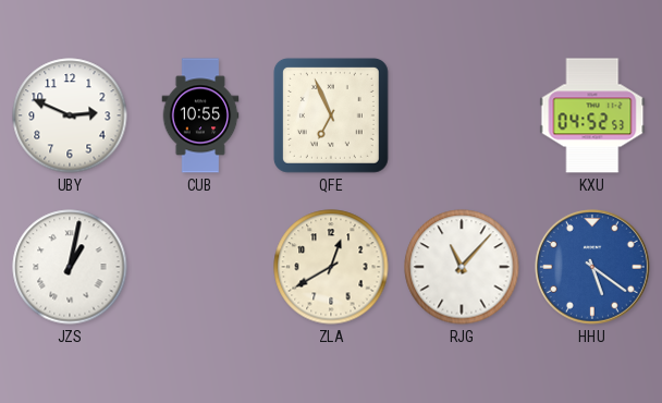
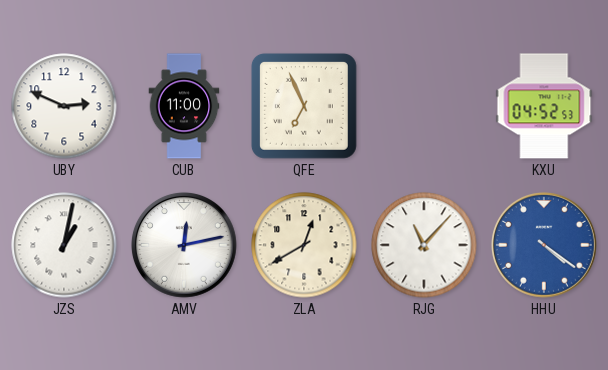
CUB: 10:55 -> 11:00 (184, 106)
AMV: none -> 12:13 (184, 245)
HHU: 5:21 -> 4:21 (544, 245)
